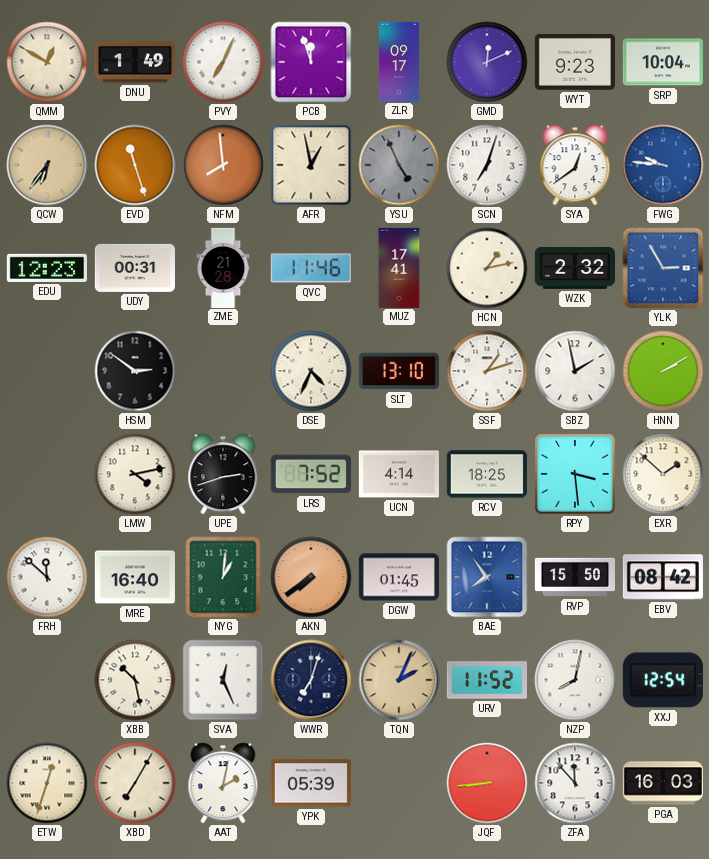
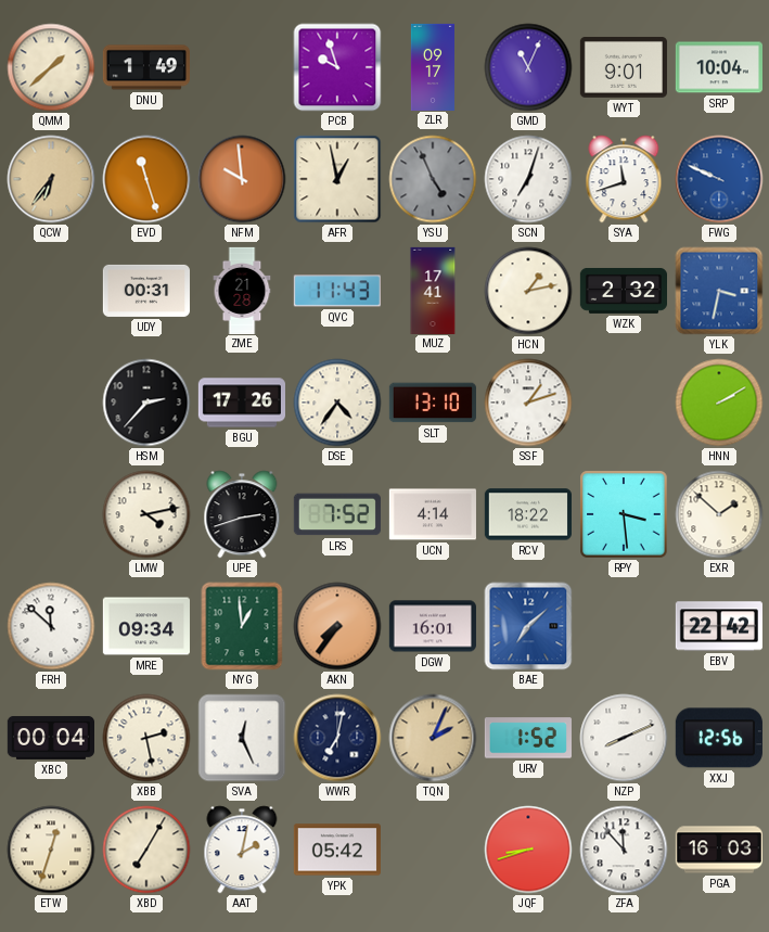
QMM: 12:50 -> 1:38 (51, 67)
PVY: 7:04 -> none (223, 62)
PCB: 11:57 -> 9:57 (337, 67)
GMD: 12:11 -> 11:04 (528, 67)
WYT: 9:23 -> 9:01 (624, 67)
NFM: 7:59 -> 9:59 (242, 179)
SYA: 12:39 -> 11:42 (624, 179)
FWG: 9:46 -> 9:49 (719, 179)
EDU: 12:23 -> none (47, 268)
QVC: 11:46 -> 11:43 (337, 291)
YLK: 2:55 -> 3:32 (719, 291)
HSM: 2:51 -> 2:37 (146, 403)
BGU: none -> 17:26 (241, 403)
DSE: 4:34 -> 4:36 (337, 403)
SBZ: 1:58 -> none (575, 371)
RCV: 18:25 -> 18:22 (528, 514)
MRE: 16:40 -> 09:34 (146, 626)
NYG: 1:01 -> 12:59 (242, 626)
AKN: 7:39 -> 7:36 (337, 626)
DGW: 01:45 -> 16:01 (433, 626)
BAE: 7:54 -> 7:08 (528, 626)
RVP: 15:50 -> none (574, 577)
EBV: 08:42 -> 22:42 (719, 626)
XBC: none -> 00:04 (50, 738)
XBB: 10:28 -> 2:28 (146, 738)
WWR: 7:03 -> 7:02 (337, 738)
URV: 11:52 -> 1:52 (528, 738)
NZP: 8:02 -> 8:11 (624, 738)
XXJ: 12:54 -> 12:56 (719, 738)
YPK: 05:39 -> 05:42 (337, 850)
JQF: 8:44 -> 8:42 (528, 850)
